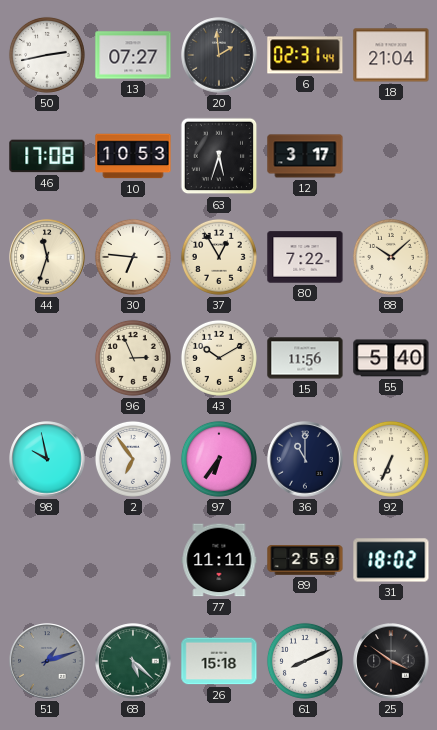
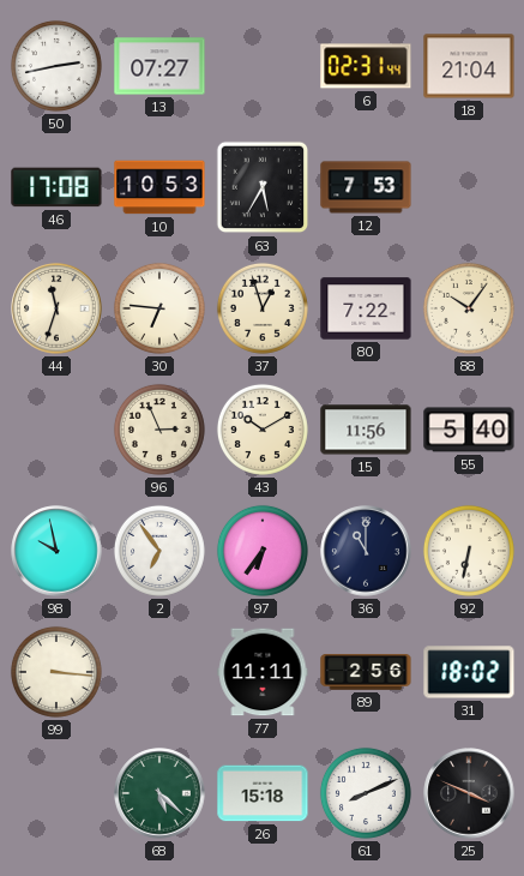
20: 1:59 -> none (219, 55)
63: 5:33 -> 5:35 (263, 187)
12: 3:17 -> 7:53 (366, 187)
37: 12:55 -> 12:57 (263, 308)
88: 10:08 -> 10:06 (469, 308)
92: 6:34 -> 6:32 (469, 551)
99: none -> 3:16 (56, 672)
89: 2:59 -> 2:56 (366, 672)
51: 1:12 -> none (47, 661)
25: 3:51 -> 3:49 (469, 793)
